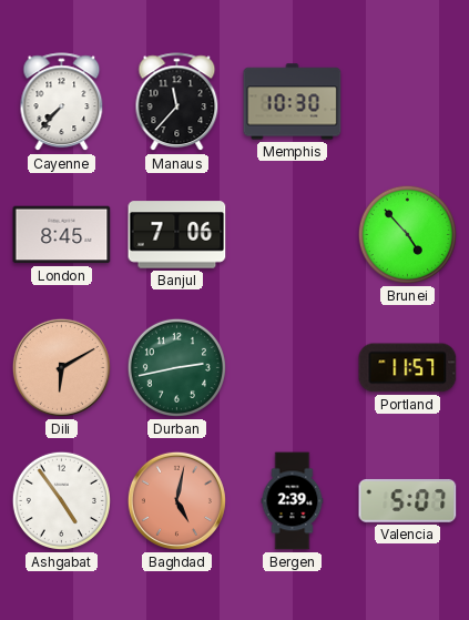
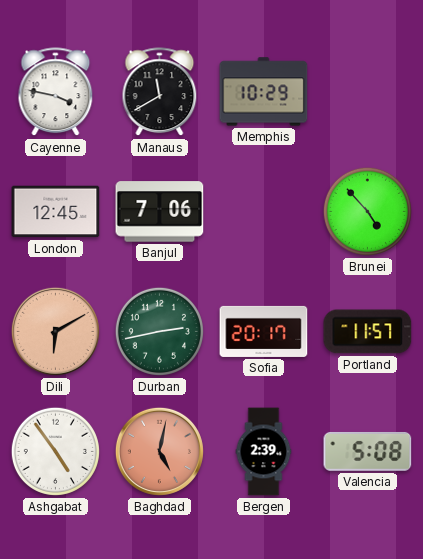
Cayenne: 7:37 -> 3:47 (56, 92)
Manaus: 11:37 -> 11:40 (160, 92)
Memphis: 10:30 -> 10:29 (264, 92)
London: 8:45 -> 12:45 (56, 212)
Sofia: none -> 20:17 (264, 331)
Valencia: 5:07 -> 5:08 (368, 451)
